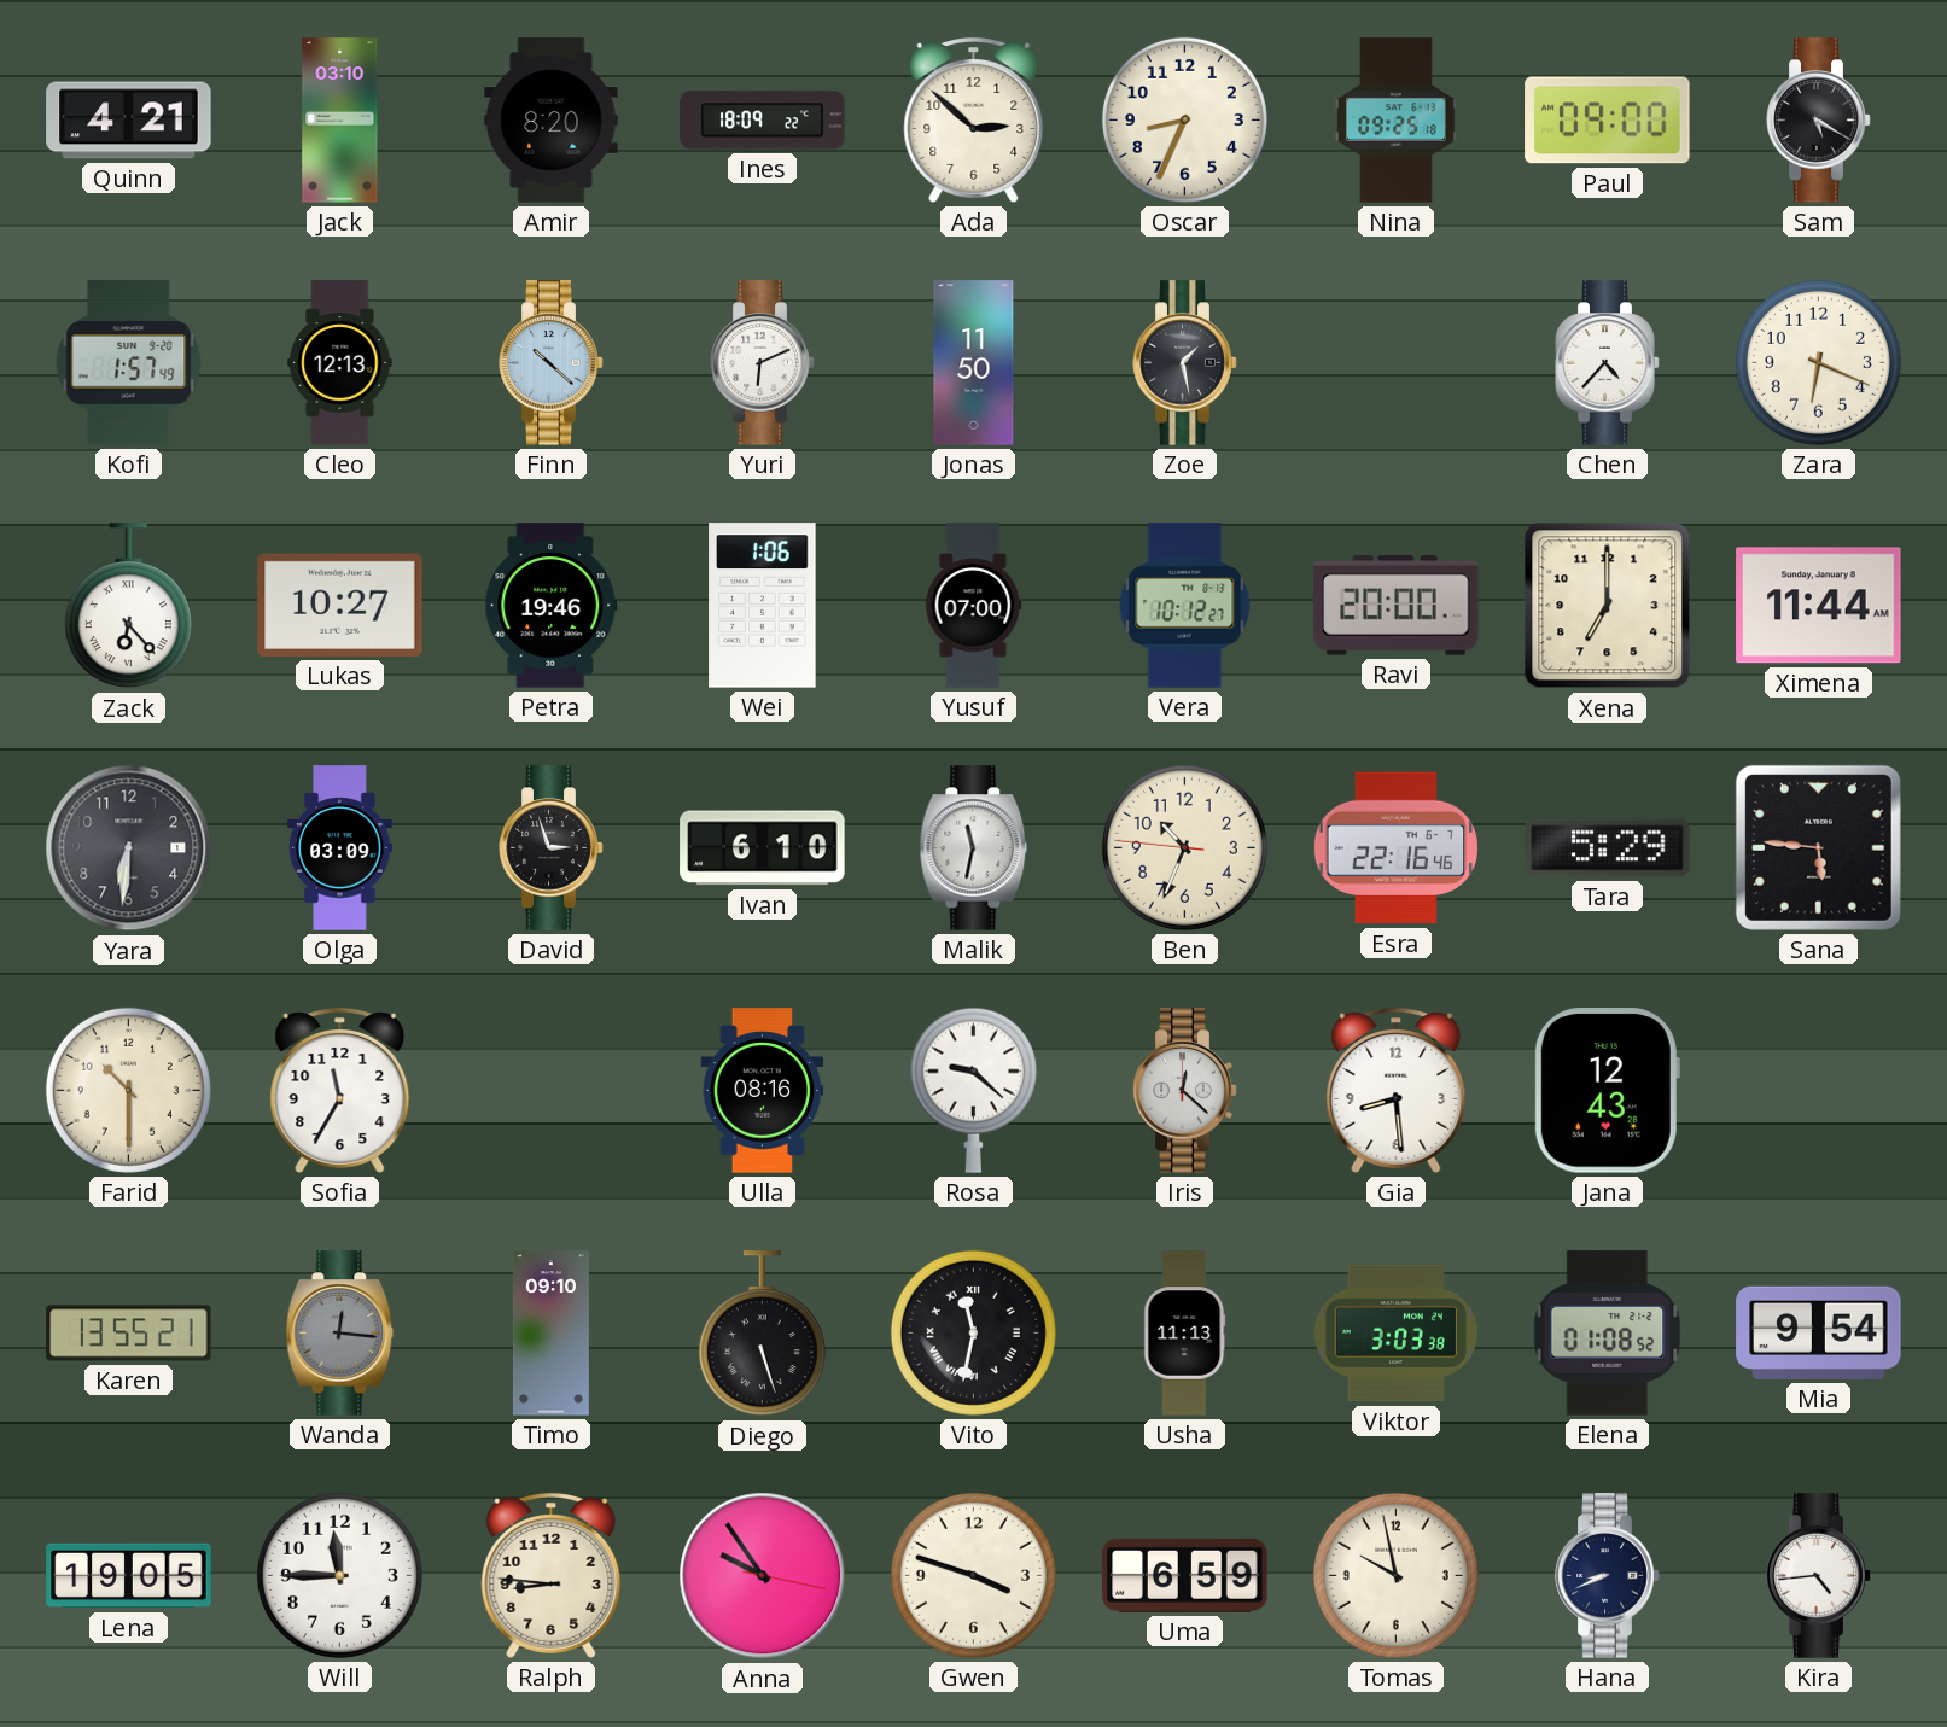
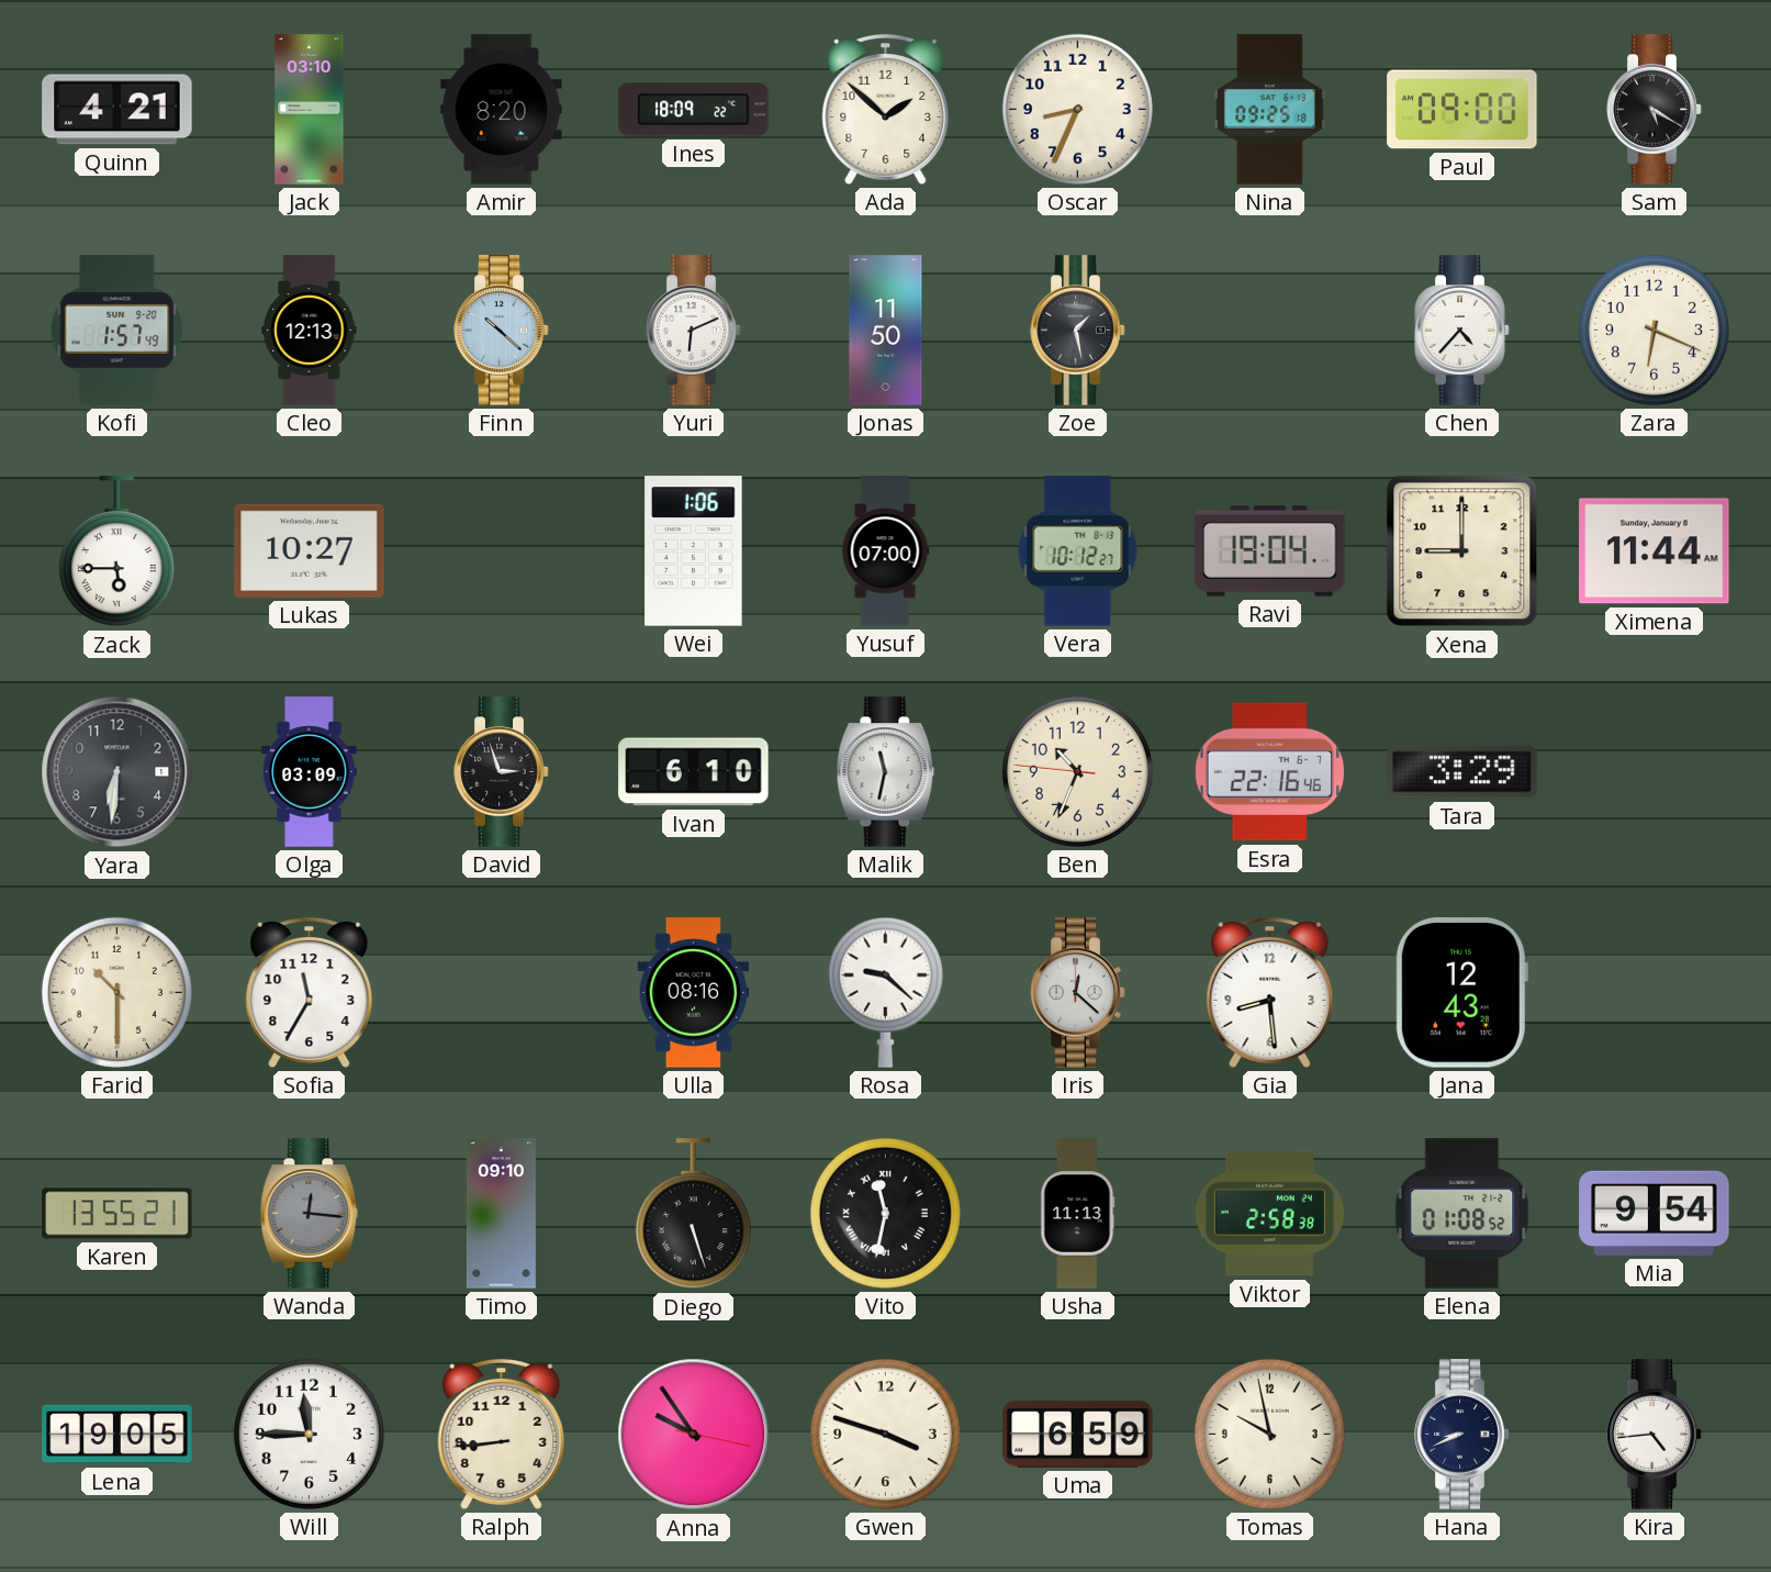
Ada: 2:52 -> 1:52 (886, 110)
Zack: 6:23 -> 5:45 (116, 551)
Petra: 19:46 -> none (552, 606)
Ravi: 20:00 -> 19:04 (1270, 551)
Xena: 7:00 -> 9:00 (1462, 551)
Tara: 5:29 -> 3:29 (1462, 772)
Sana: 5:46 -> none (1818, 847)
Viktor: 3:03 -> 2:58 (1269, 1214)
Ralph: 8:46 -> 8:44 (502, 1435)
